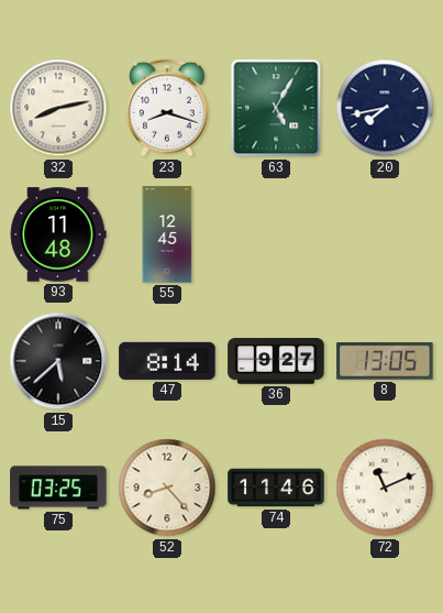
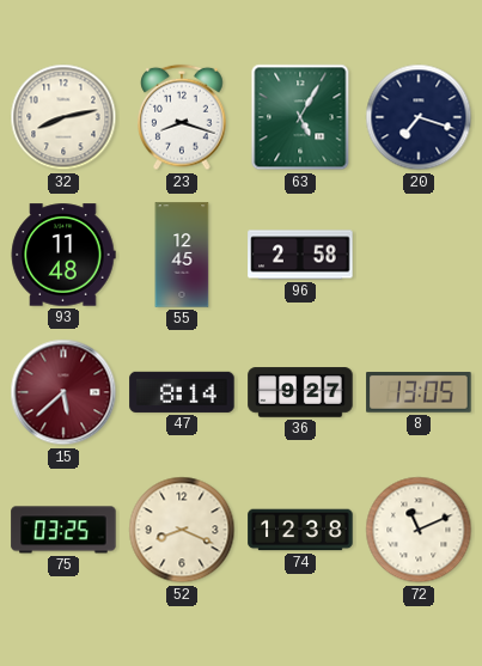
20: 7:43 -> 7:18 (419, 117)
96: none -> 2:58 (300, 255)
15 dial: black -> burgundy (63, 392)
52: 8:23 -> 8:19 (182, 530)
74: 11:46 -> 12:38 (300, 530)
